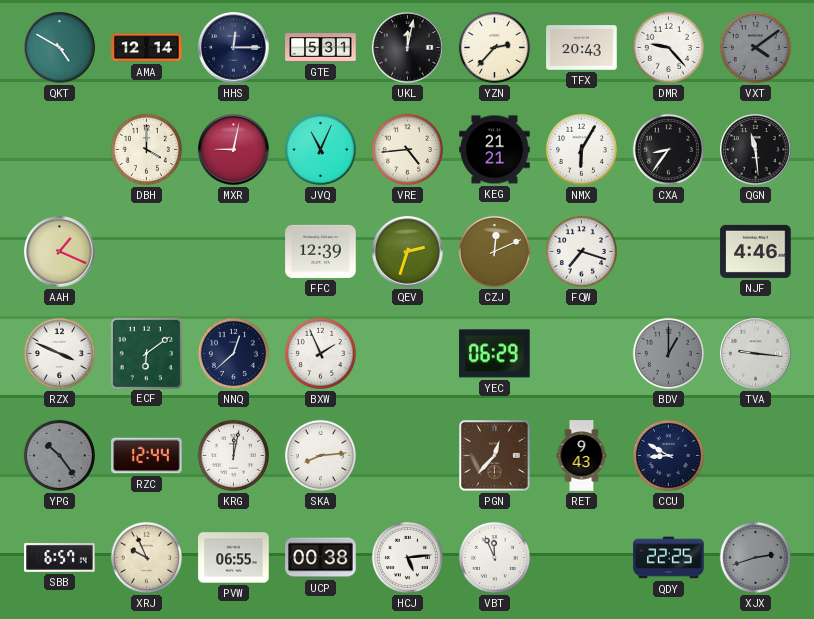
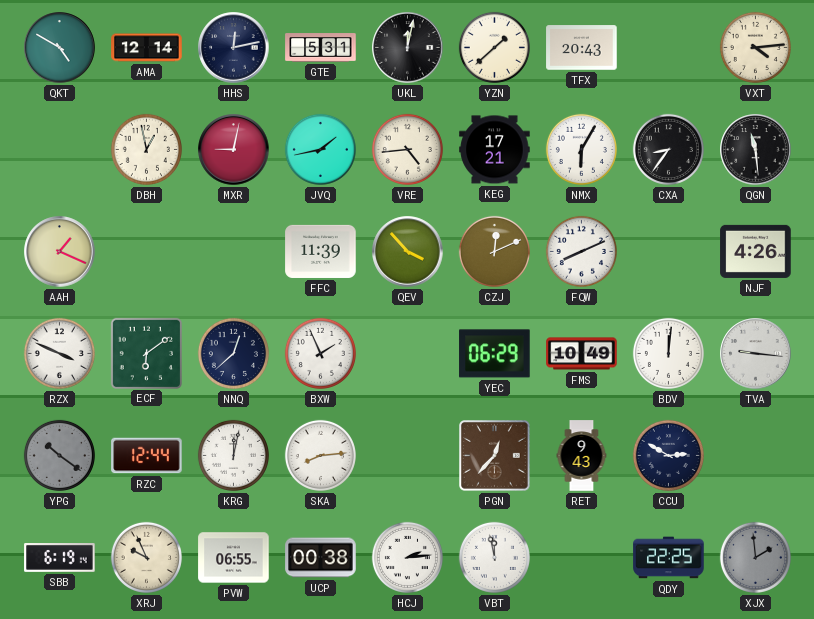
HHS: 12:15 -> 12:13 (234, 48)
YZN: 2:37 -> 1:38 (494, 47)
DMR: 9:23 -> none (668, 47)
VXT: 4:09 -> 4:14 (755, 47)
VXT dial: grey -> cream (755, 47)
DBH: 4:00 -> 12:58 (146, 149)
JVQ: 11:04 -> 1:43 (320, 149)
KEG: 21:21 -> 17:21 (495, 150)
FFC: 12:39 -> 11:39 (321, 251)
QEV: 2:33 -> 3:53 (408, 252)
FQW: 7:18 -> 8:11 (581, 251)
NJF: 4:46 -> 4:26 (756, 251)
FMS: none -> 10:49 (582, 354)
BDV: 1:00 -> 12:01 (668, 353)
BDV dial: grey -> white (668, 353)
YPG: 10:24 -> 10:21 (59, 455)
CCU: 8:50 -> 2:50 (668, 455)
SBB: 6:57 -> 6:19 (60, 558)
HCJ: 5:14 -> 2:14 (407, 557)
VBT: 11:56 -> 11:58 (494, 557)
XJX: 2:42 -> 1:59 (755, 557)
